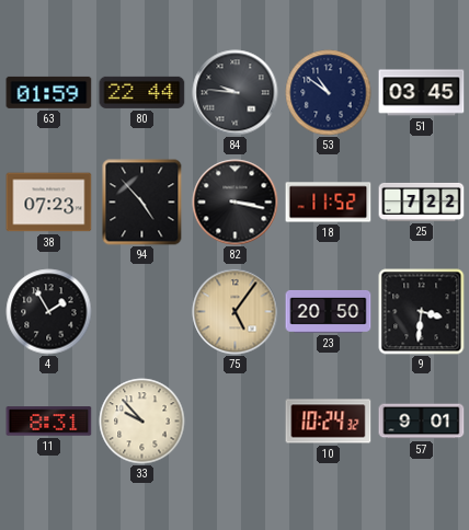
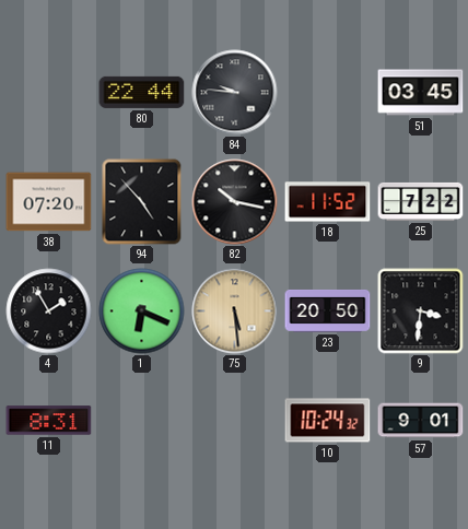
63: 01:59 -> none (49, 92)
53: 10:51 -> none (329, 93)
38: 07:23 -> 07:20 (49, 202)
82: 3:17 -> 10:17 (235, 202)
1: none -> 6:19 (142, 311)
75: 5:06 -> 5:29 (235, 311)
33: 9:53 -> none (142, 422)
